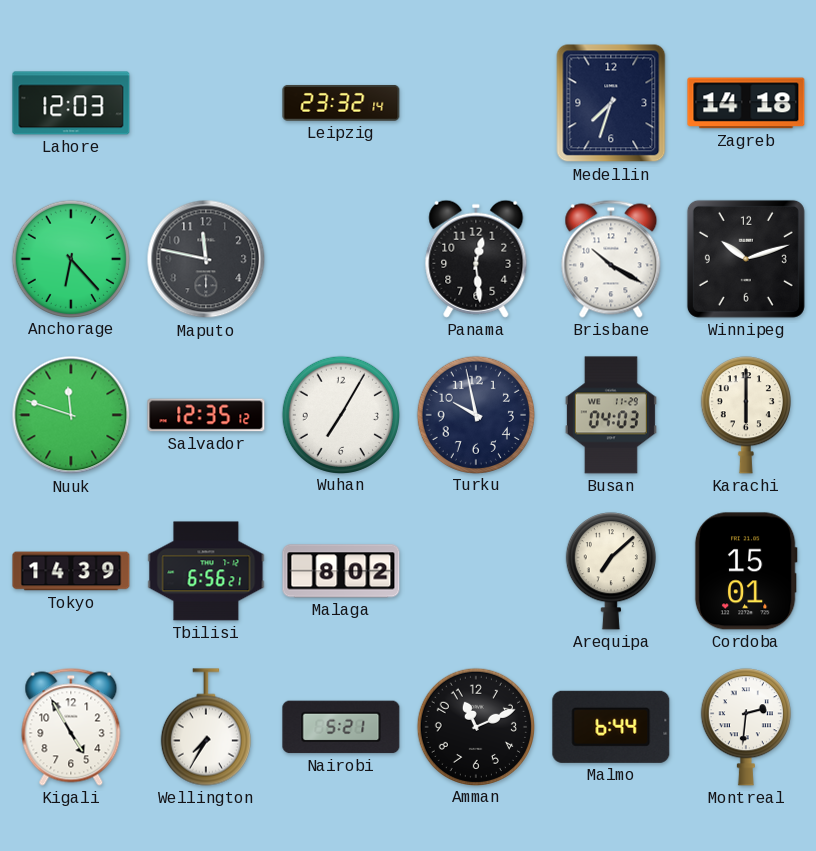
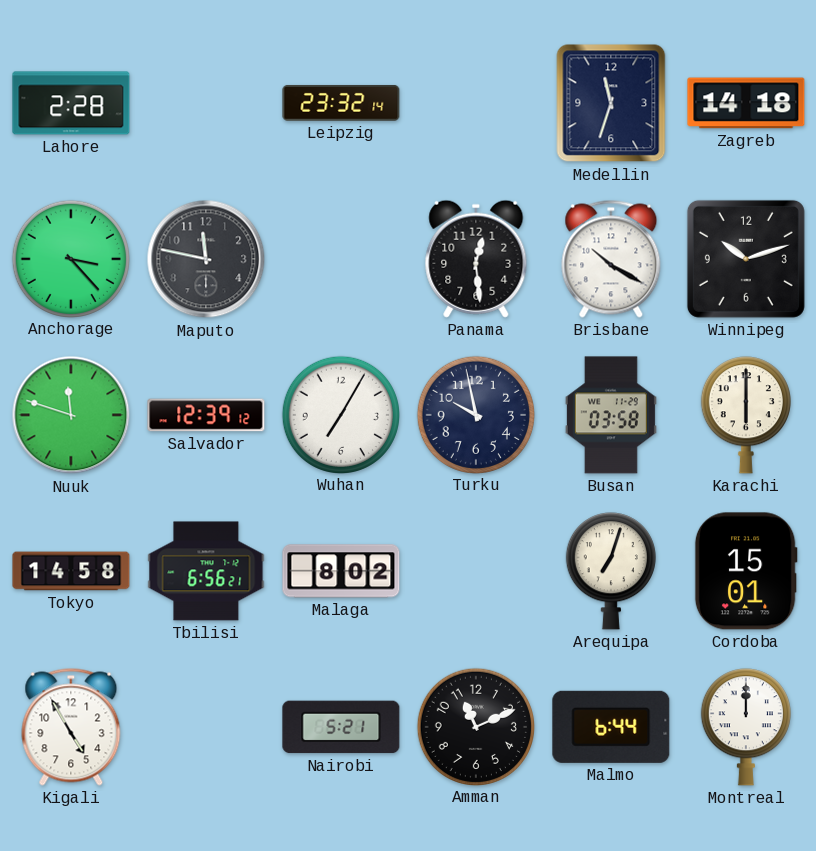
Lahore: 12:03 -> 2:28 (71, 103)
Medellin: 7:33 -> 11:33 (611, 103)
Anchorage: 6:23 -> 3:23 (70, 258)
Salvador: 12:35 -> 12:39 (206, 415)
Busan: 04:03 -> 03:58 (611, 415)
Tokyo: 14:39 -> 14:58 (71, 571)
Arequipa: 7:08 -> 7:03 (611, 571)
Wellington: 7:35 -> none (206, 727)
Montreal: 2:31 -> 12:00 (746, 727)
